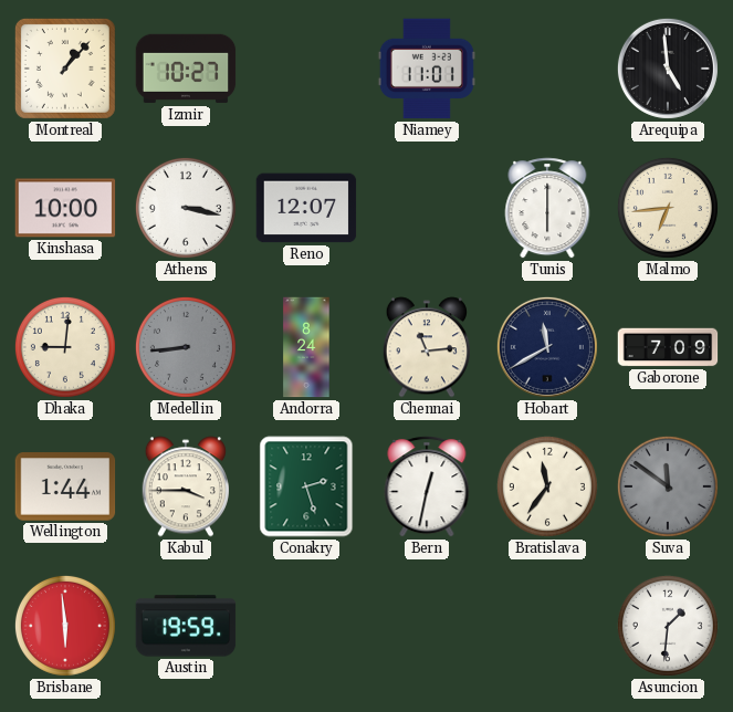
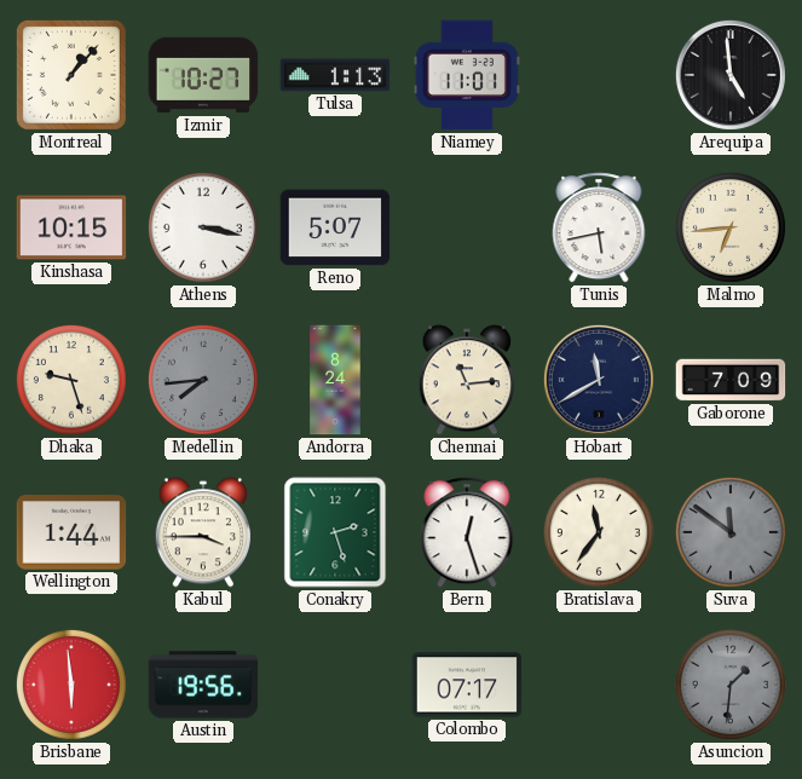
Tulsa: none -> 1:13 (335, 75)
Kinshasa: 10:00 -> 10:15 (71, 227)
Reno: 12:07 -> 5:07 (335, 227)
Tunis: 6:00 -> 5:43 (599, 227)
Dhaka: 9:01 -> 9:27 (71, 380)
Medellin: 8:44 -> 7:44 (203, 380)
Bern: 12:32 -> 12:27 (467, 532)
Austin: 19:59 -> 19:56 (203, 685)
Colombo: none -> 07:17 (467, 685)
Asuncion dial: white -> grey (731, 685)
